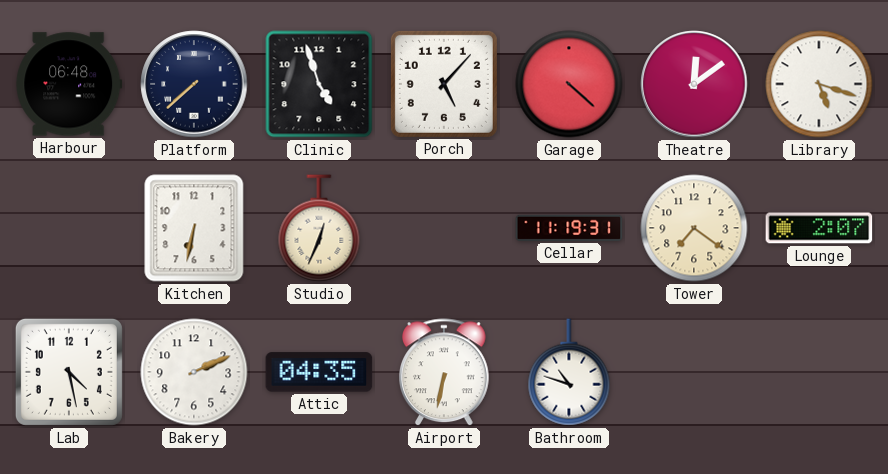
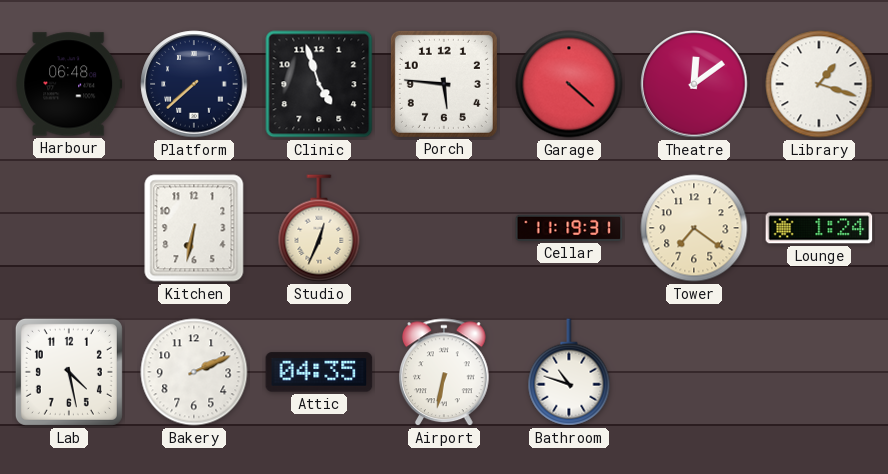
Porch: 5:07 -> 5:46 (444, 84)
Library: 5:18 -> 1:18 (819, 84)
Lounge: 2:07 -> 1:24 (819, 228)
